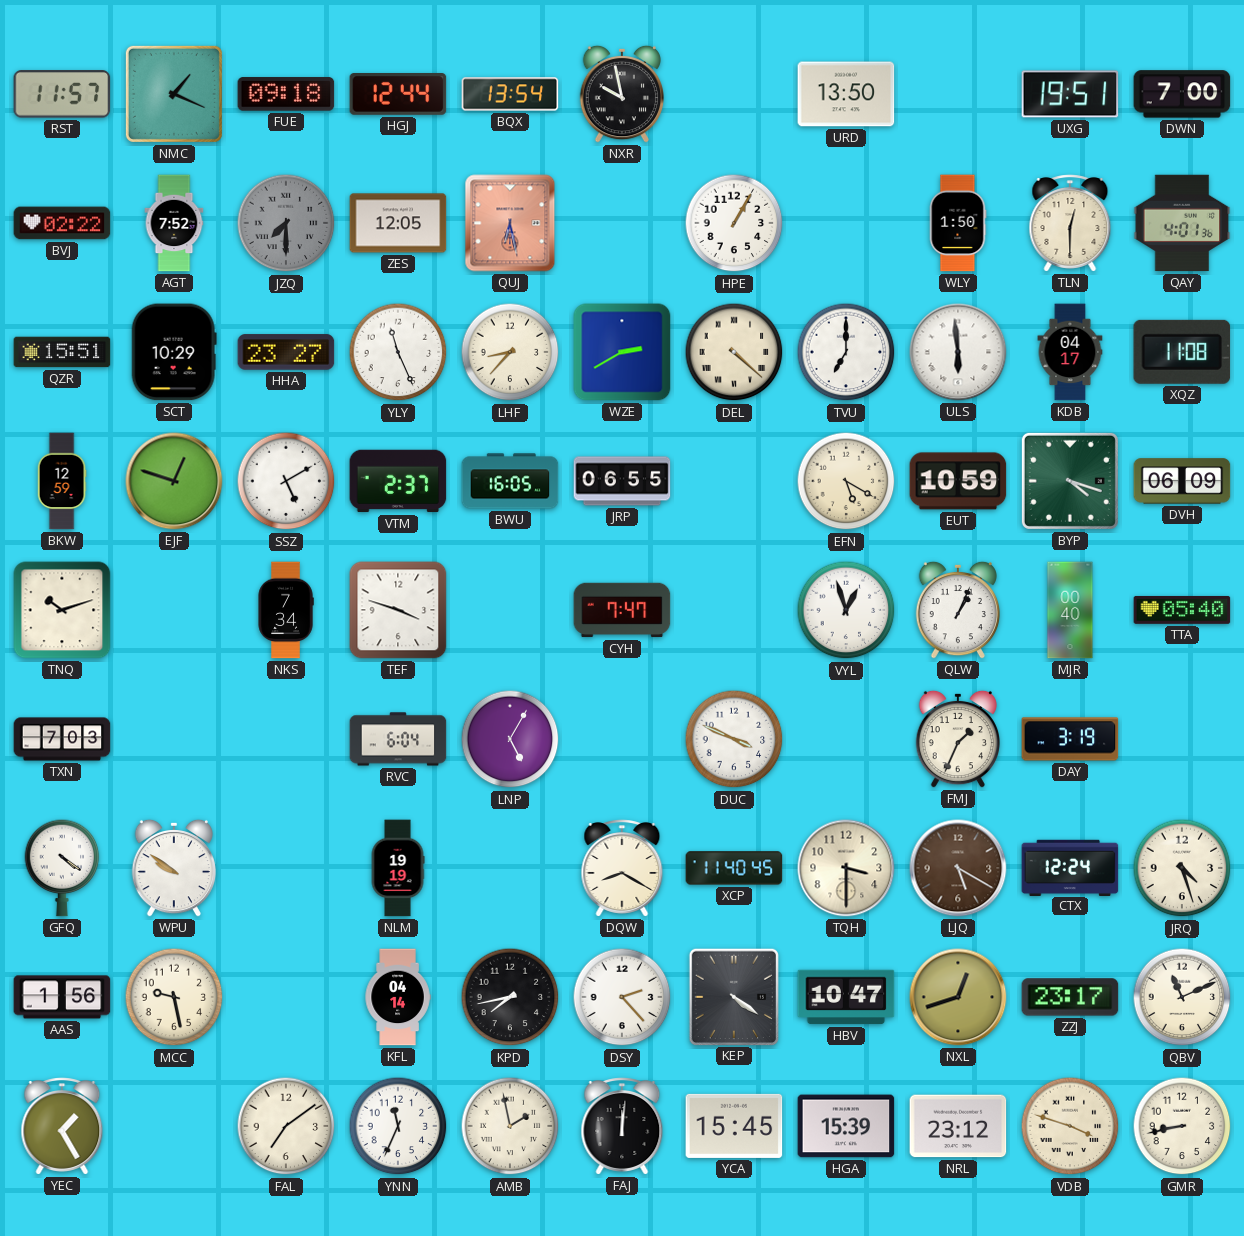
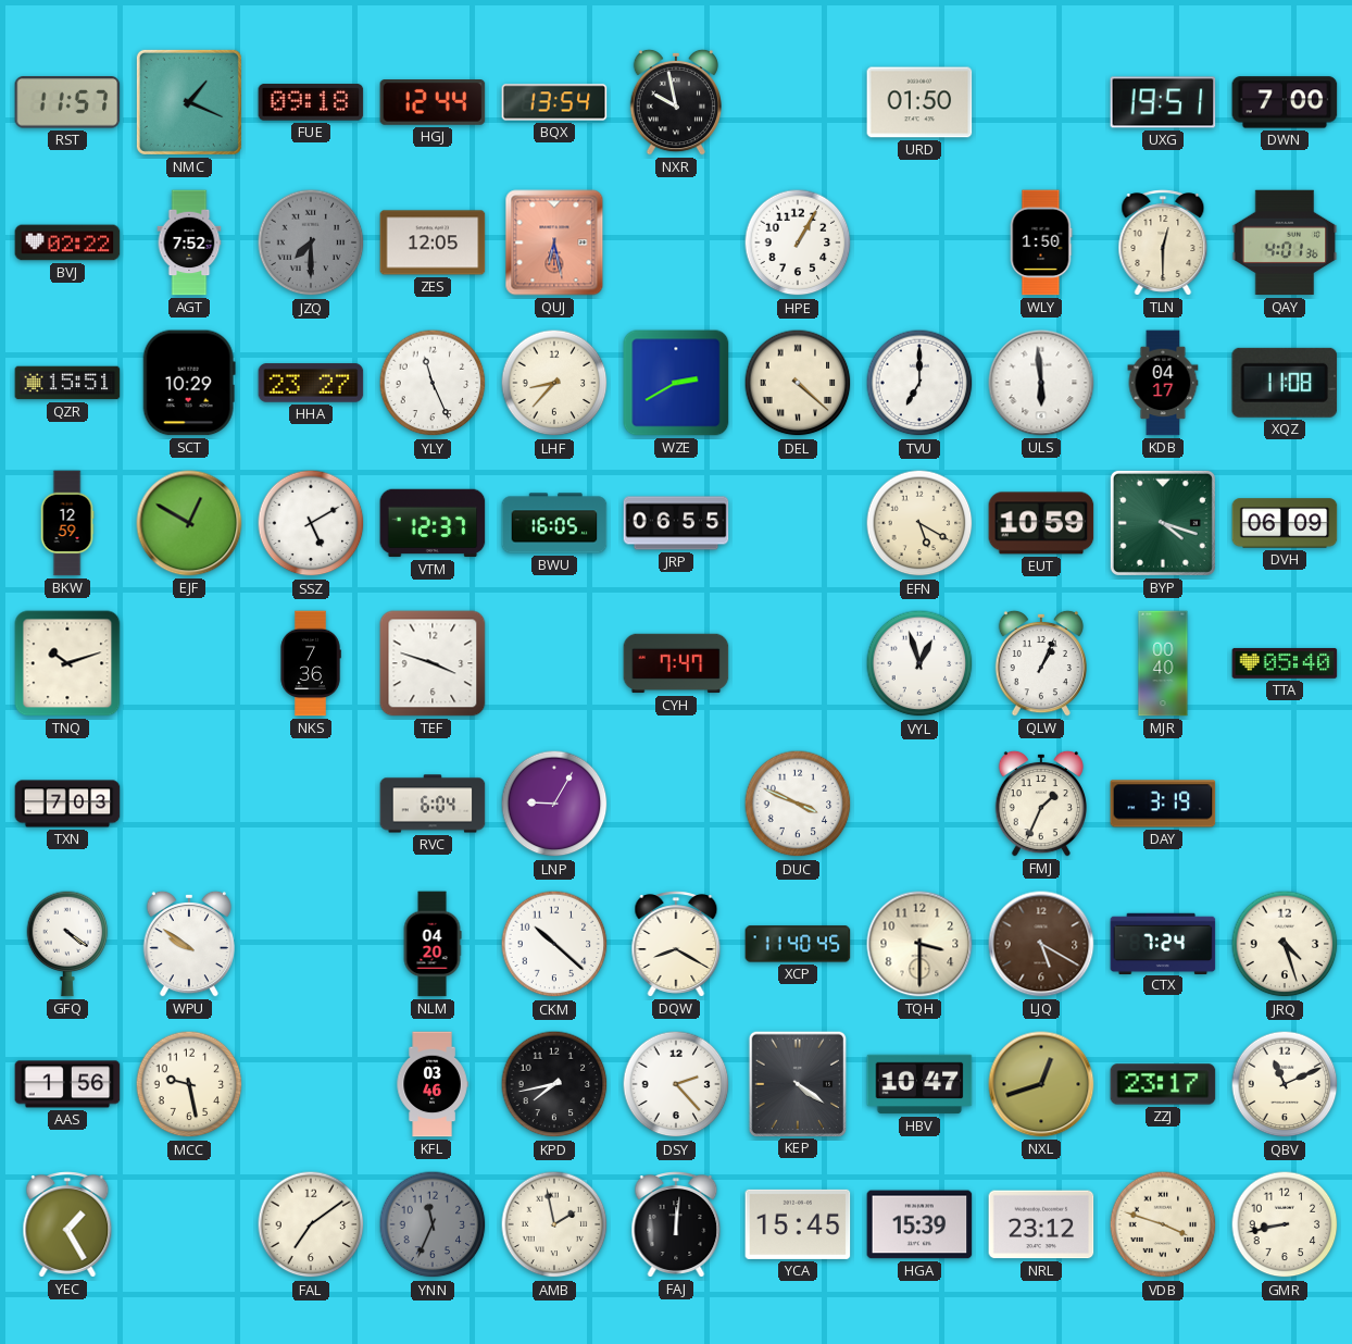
URD: 13:50 -> 01:50 (919, 102)
EJF: 12:48 -> 12:50 (189, 523)
VTM: 2:37 -> 12:37 (433, 523)
NKS: 7:34 -> 7:36 (311, 663)
LNP: 5:05 -> 9:05 (554, 804)
NLM: 19:19 -> 04:20 (433, 944)
CKM: none -> 10:22 (554, 944)
CTX: 12:24 -> 7:24 (1163, 943)
KFL: 04:14 -> 03:46 (433, 1084)
YNN dial: white -> grey (433, 1224)
